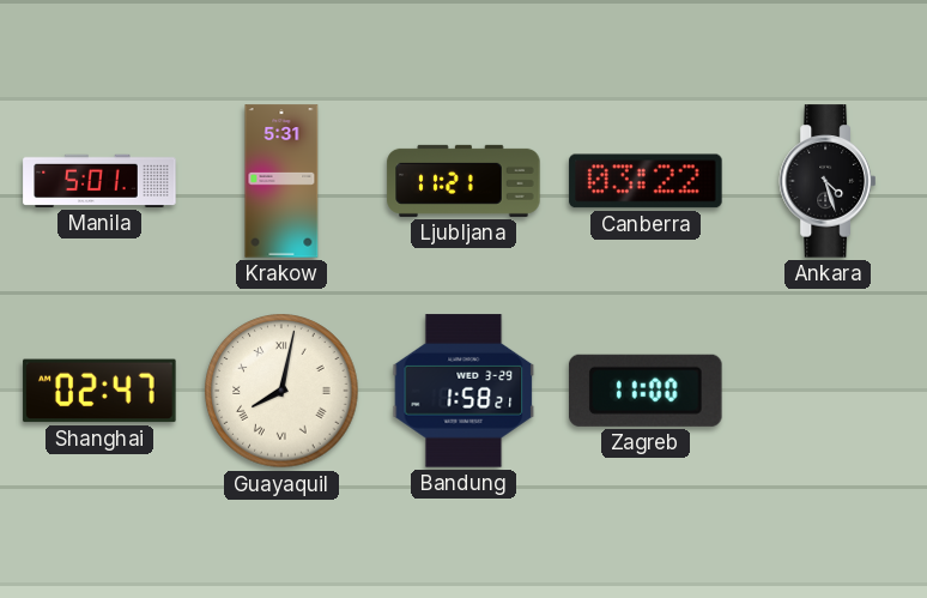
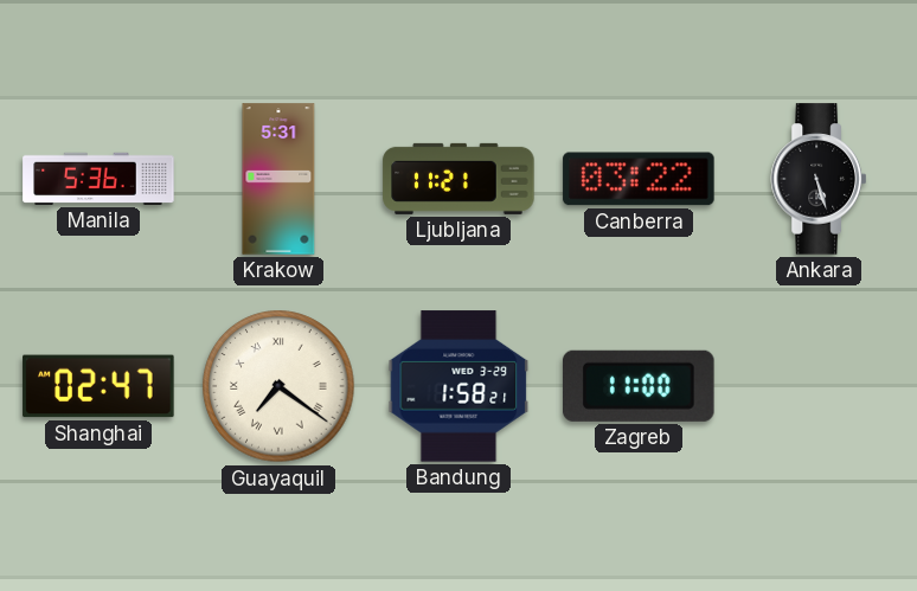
Manila: 5:01 -> 5:36 (98, 179)
Ankara: 4:27 -> 5:27 (817, 179)
Guayaquil: 8:02 -> 7:21 (278, 386)
